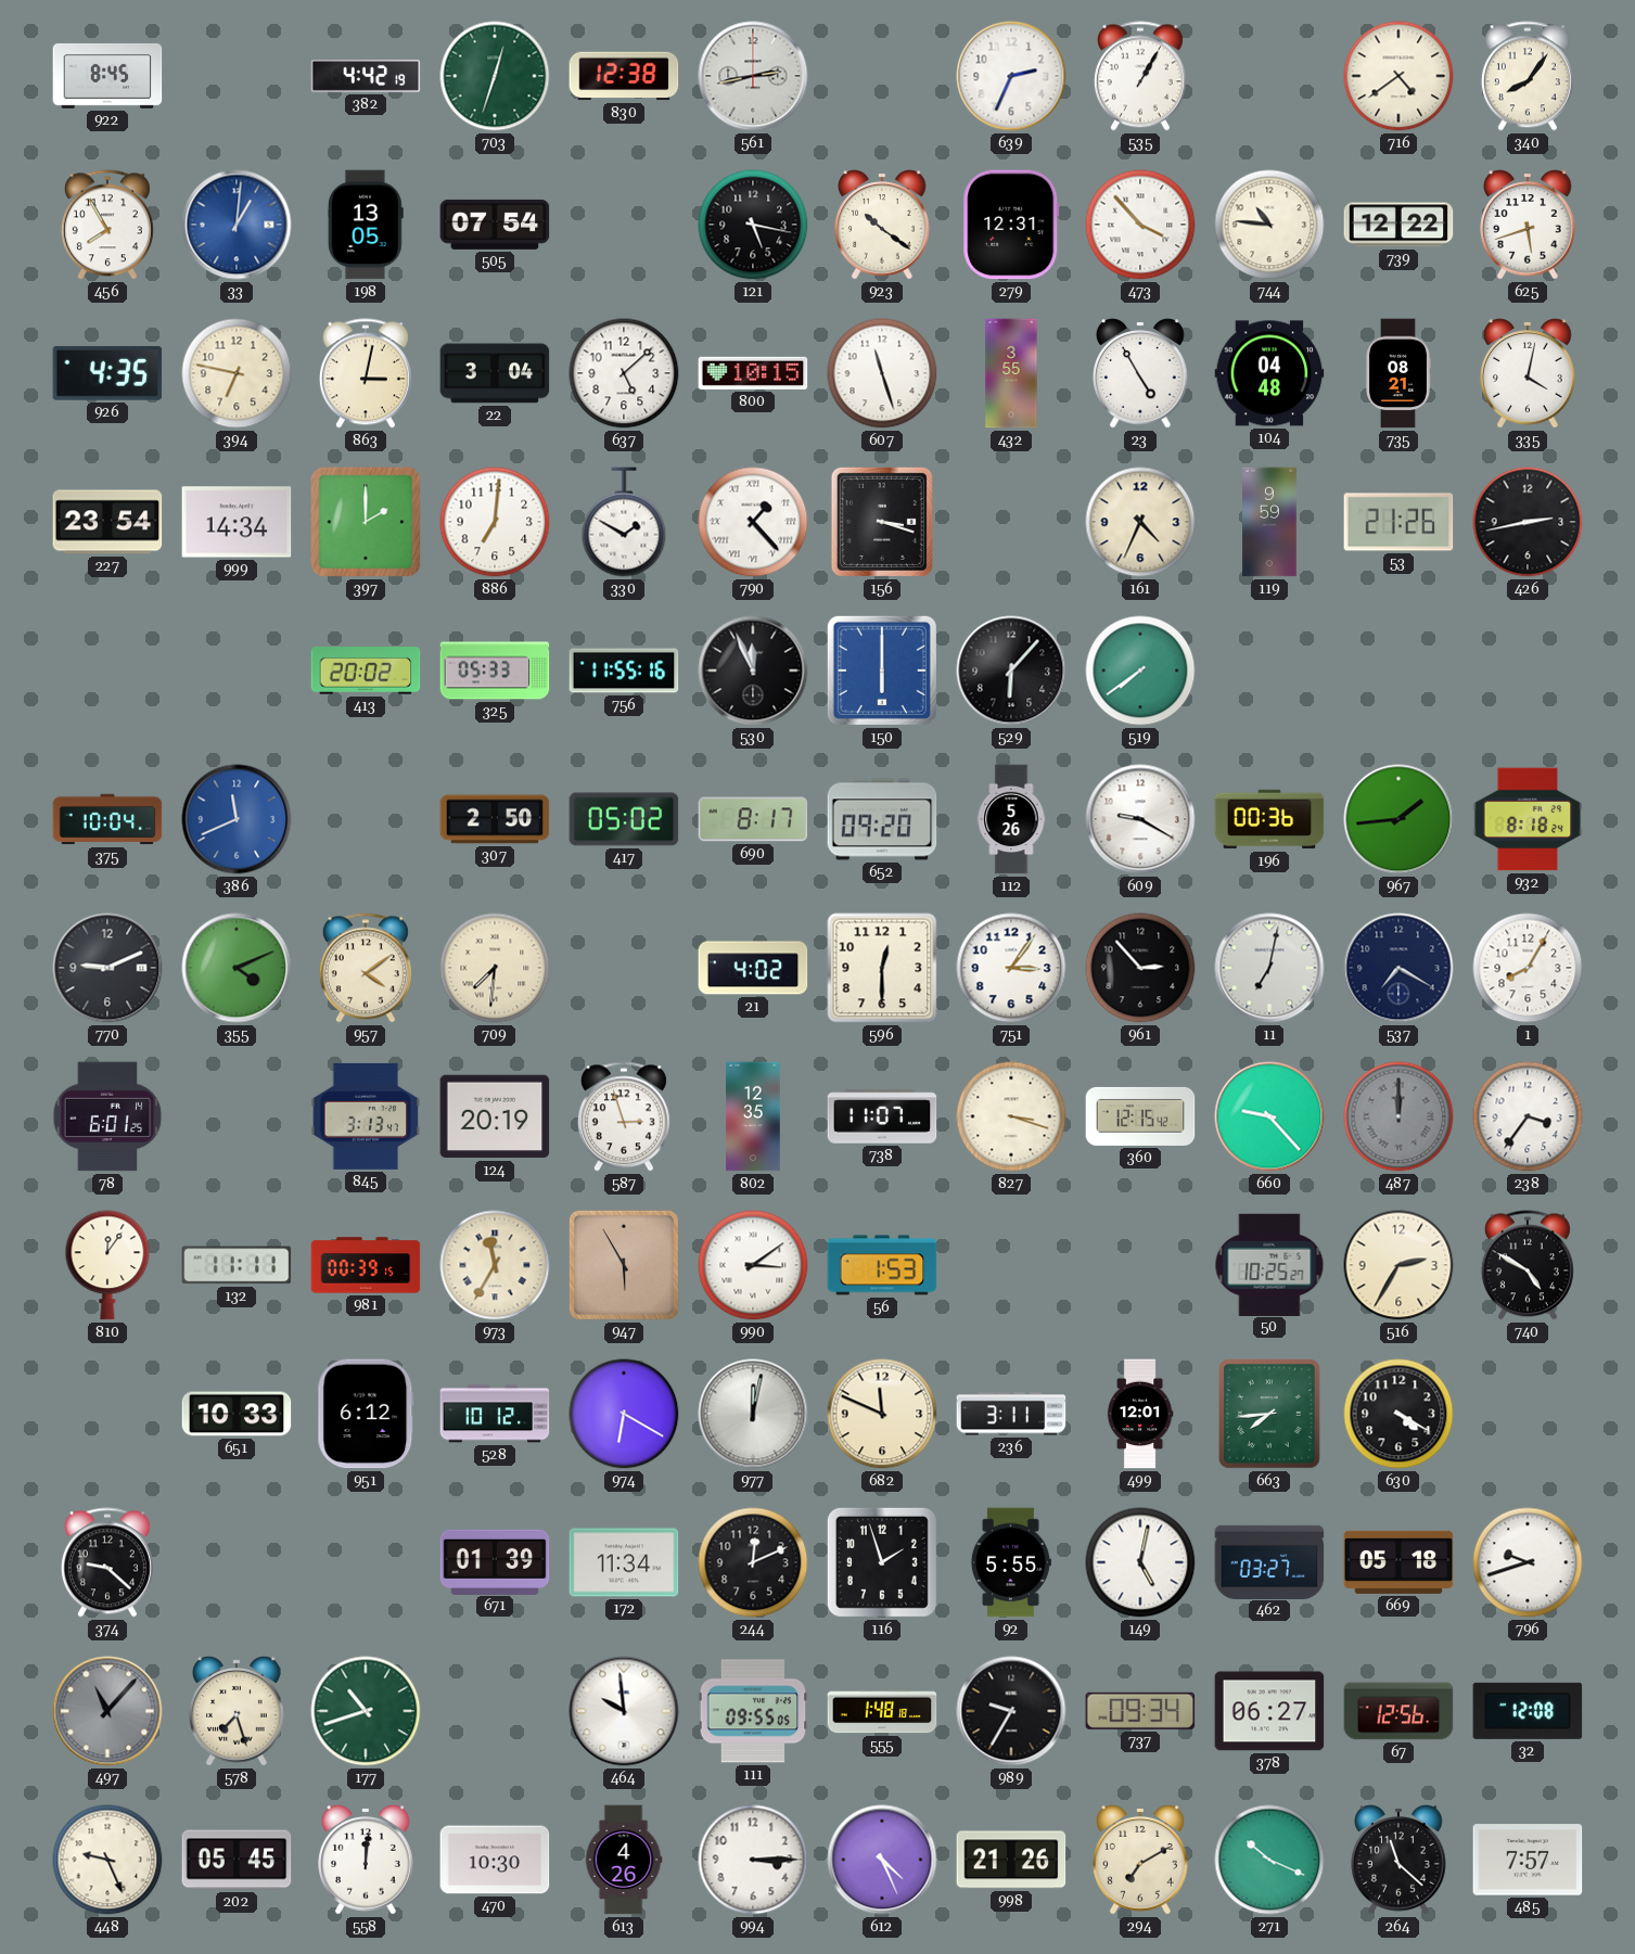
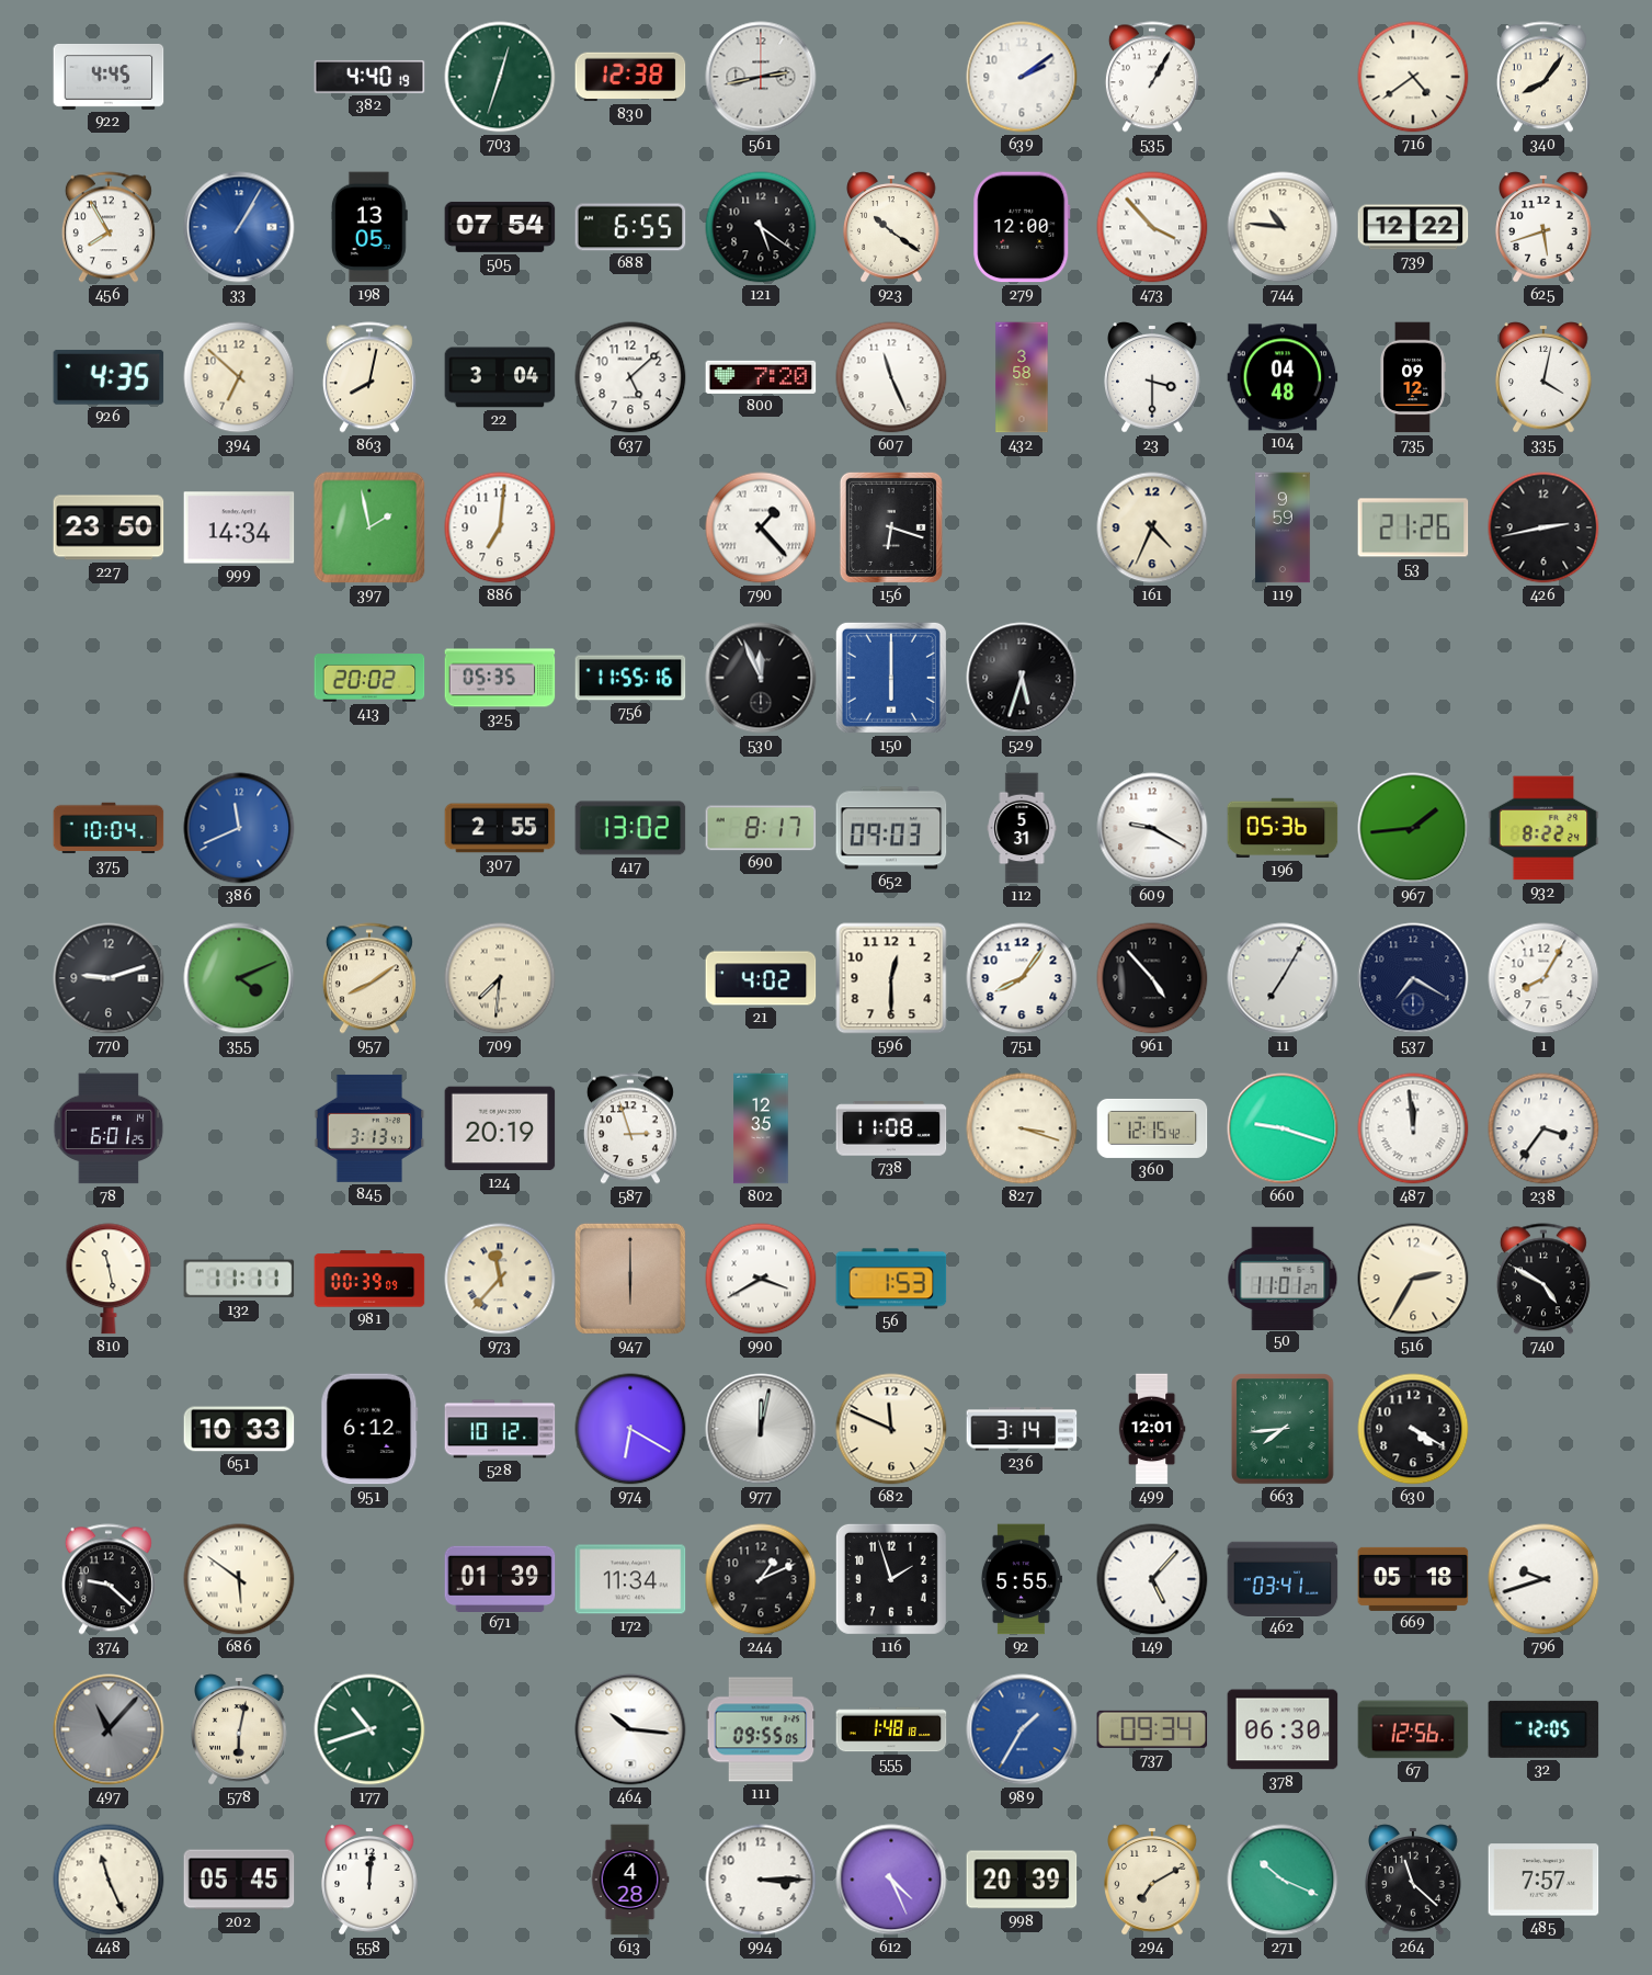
922: 8:45 -> 4:45 (109, 77)
382: 4:42 -> 4:40 (369, 77)
639: 2:34 -> 2:09 (1022, 77)
33: 1:01 -> 1:05 (239, 227)
688: none -> 6:55 (630, 227)
121: 5:17 -> 5:21 (761, 227)
279: 12:31 -> 12:00 (1022, 227)
394: 6:47 -> 6:52 (239, 377)
863: 3:02 -> 8:02 (369, 377)
800: 10:15 -> 7:20 (761, 377)
607: 11:27 -> 11:26 (891, 377)
432: 3:55 -> 3:58 (1022, 377)
23: 4:55 -> 3:30 (1152, 377)
735: 08:21 -> 09:12 (1413, 377)
227: 23:54 -> 23:50 (109, 527)
397: 2:00 -> 1:58 (369, 527)
330: 1:50 -> none (624, 522)
156: 3:18 -> 6:18 (891, 527)
325: 05:33 -> 05:35 (500, 678)
529: 6:07 -> 5:33 (1022, 678)
519: 7:39 -> none (1140, 671)
307: 2:50 -> 2:55 (500, 828)
417: 05:02 -> 13:02 (630, 828)
652: 09:20 -> 09:03 (891, 828)
112: 5:26 -> 5:31 (1022, 828)
196: 00:36 -> 05:36 (1283, 828)
932: 8:18 -> 8:22 (1543, 828)
770: 9:11 -> 9:12 (109, 978)
957: 4:09 -> 8:09 (369, 978)
751: 3:06 -> 8:06 (1022, 978)
961: 2:53 -> 4:53 (1152, 978)
11: 7:02 -> 7:05 (1283, 978)
738: 11:07 -> 11:08 (891, 1128)
660: 9:23 -> 9:18 (1283, 1128)
487: 12:00 -> 11:59 (1413, 1128)
487 dial: grey -> white (1413, 1128)
810: 12:06 -> 11:28 (109, 1279)
981: 00:39:15 -> 00:39:09 (369, 1279)
973: 11:35 -> 11:37 (500, 1279)
947: 5:55 -> 6:00 (630, 1279)
990: 3:09 -> 3:40 (761, 1279)
50: 10:25 -> 11:01 (1283, 1278)
236: 3:11 -> 3:14 (1022, 1429)
686: none -> 5:51 (239, 1579)
244: 12:11 -> 1:11 (761, 1579)
149: 5:02 -> 5:07 (1152, 1579)
462: 03:27 -> 03:41 (1283, 1578)
578: 7:27 -> 6:02 (239, 1729)
464: 9:59 -> 10:16 (630, 1729)
989: 9:35 -> 1:35 (1022, 1729)
989 dial: black -> blue (1022, 1729)
378: 06:27 -> 06:30 (1283, 1729)
32: 12:08 -> 12:05 (1543, 1729)
448: 9:26 -> 11:26 (109, 1880)
470: 10:30 -> none (495, 1860)
613: 4:26 -> 4:28 (630, 1880)
998: 21:26 -> 20:39 (1022, 1880)
